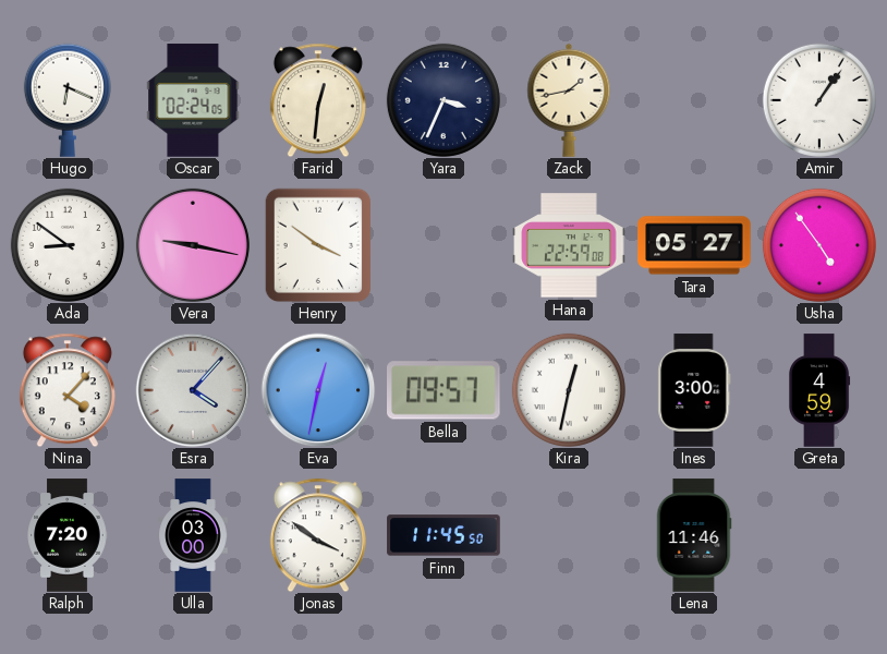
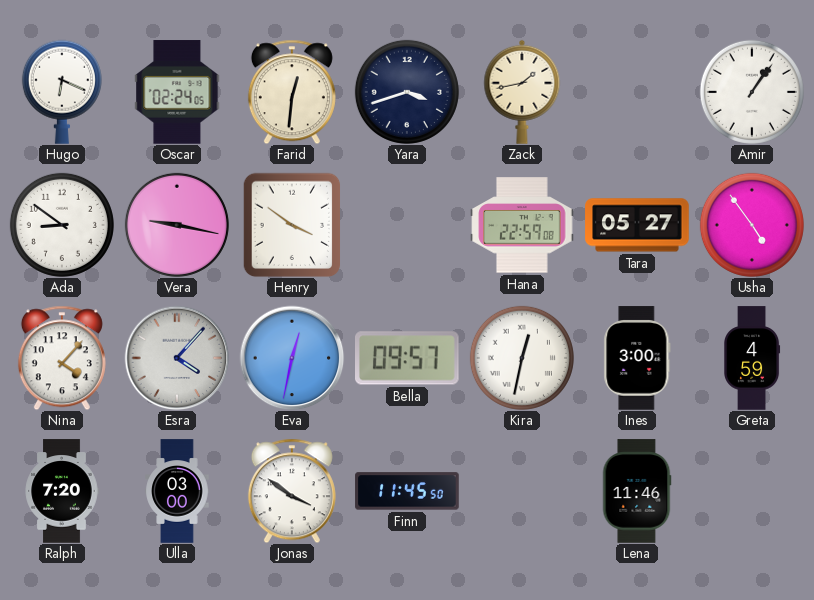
Yara: 3:34 -> 3:42 (407, 92)
